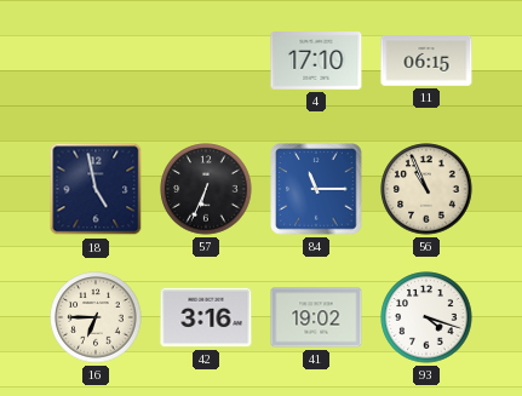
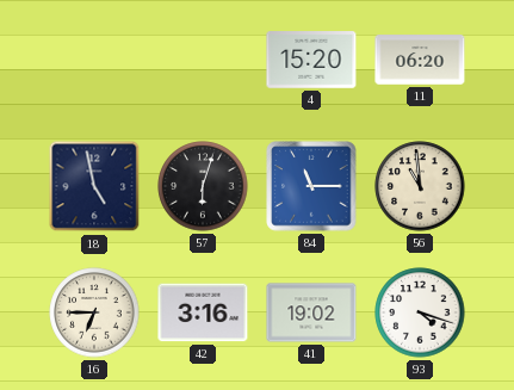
4: 17:10 -> 15:20 (311, 60)
11: 06:15 -> 06:20 (420, 60)
57: 6:34 -> 6:03 (203, 186)
56: 10:56 -> 10:59 (420, 186)
